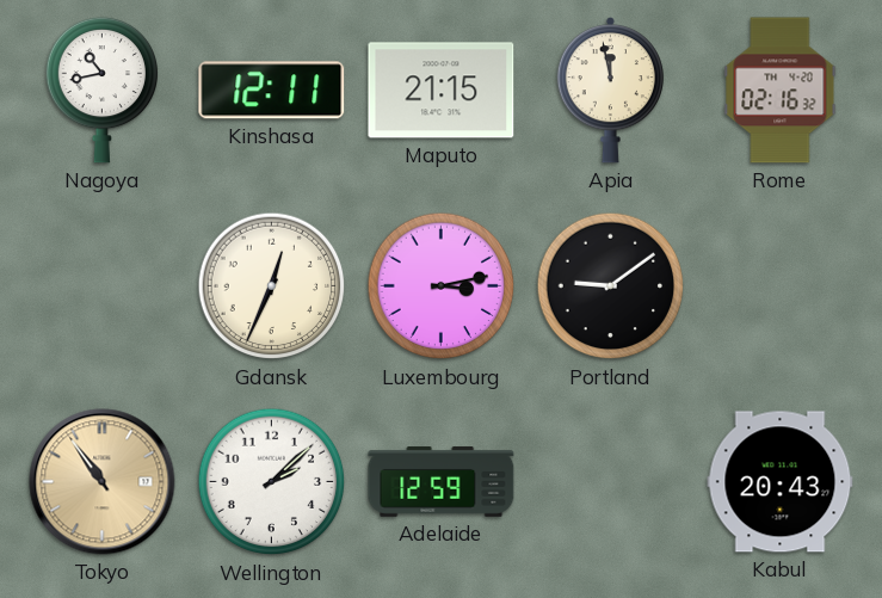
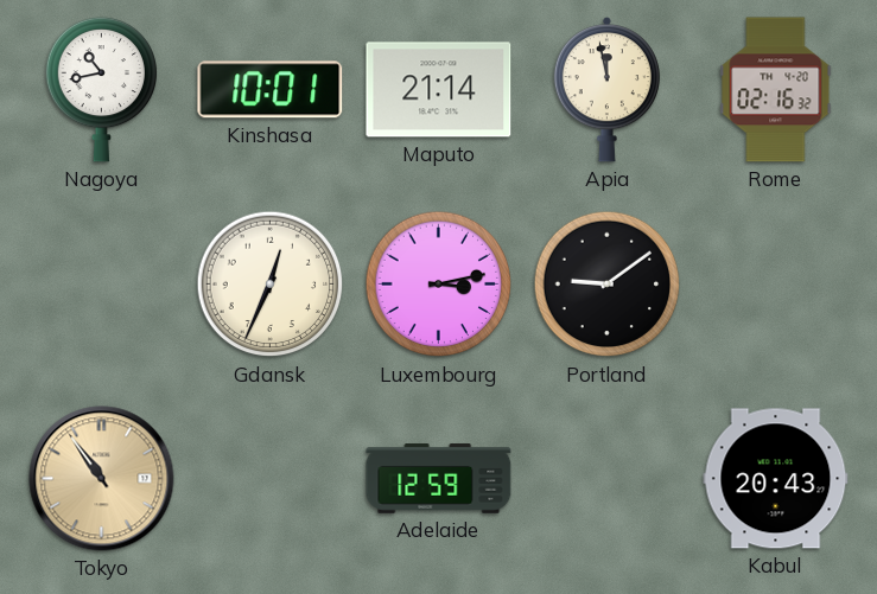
Kinshasa: 12:11 -> 10:01 (271, 90)
Maputo: 21:15 -> 21:14 (439, 90)
Wellington: 2:08 -> none (272, 482)
